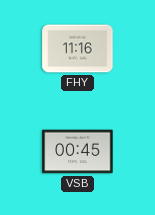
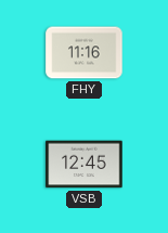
VSB: 00:45 -> 12:45 (85, 165)
